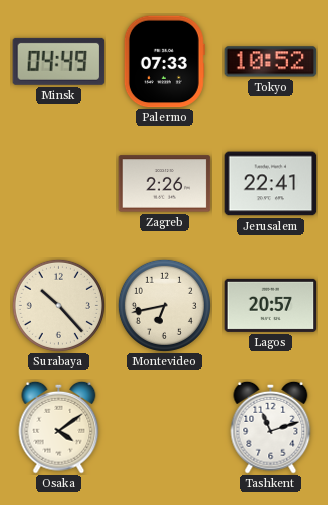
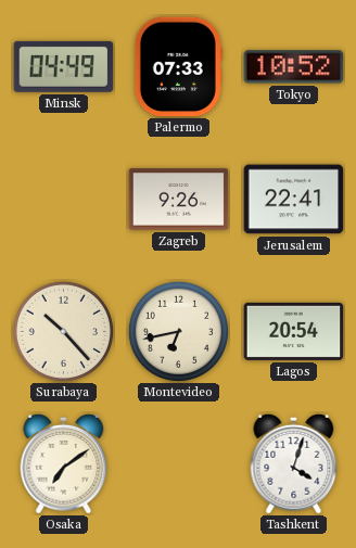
Zagreb: 2:26 -> 9:26 (179, 200)
Lagos: 20:57 -> 20:54 (294, 331)
Osaka: 4:09 -> 7:09 (64, 463)
Tashkent: 11:12 -> 4:03 (294, 463)
